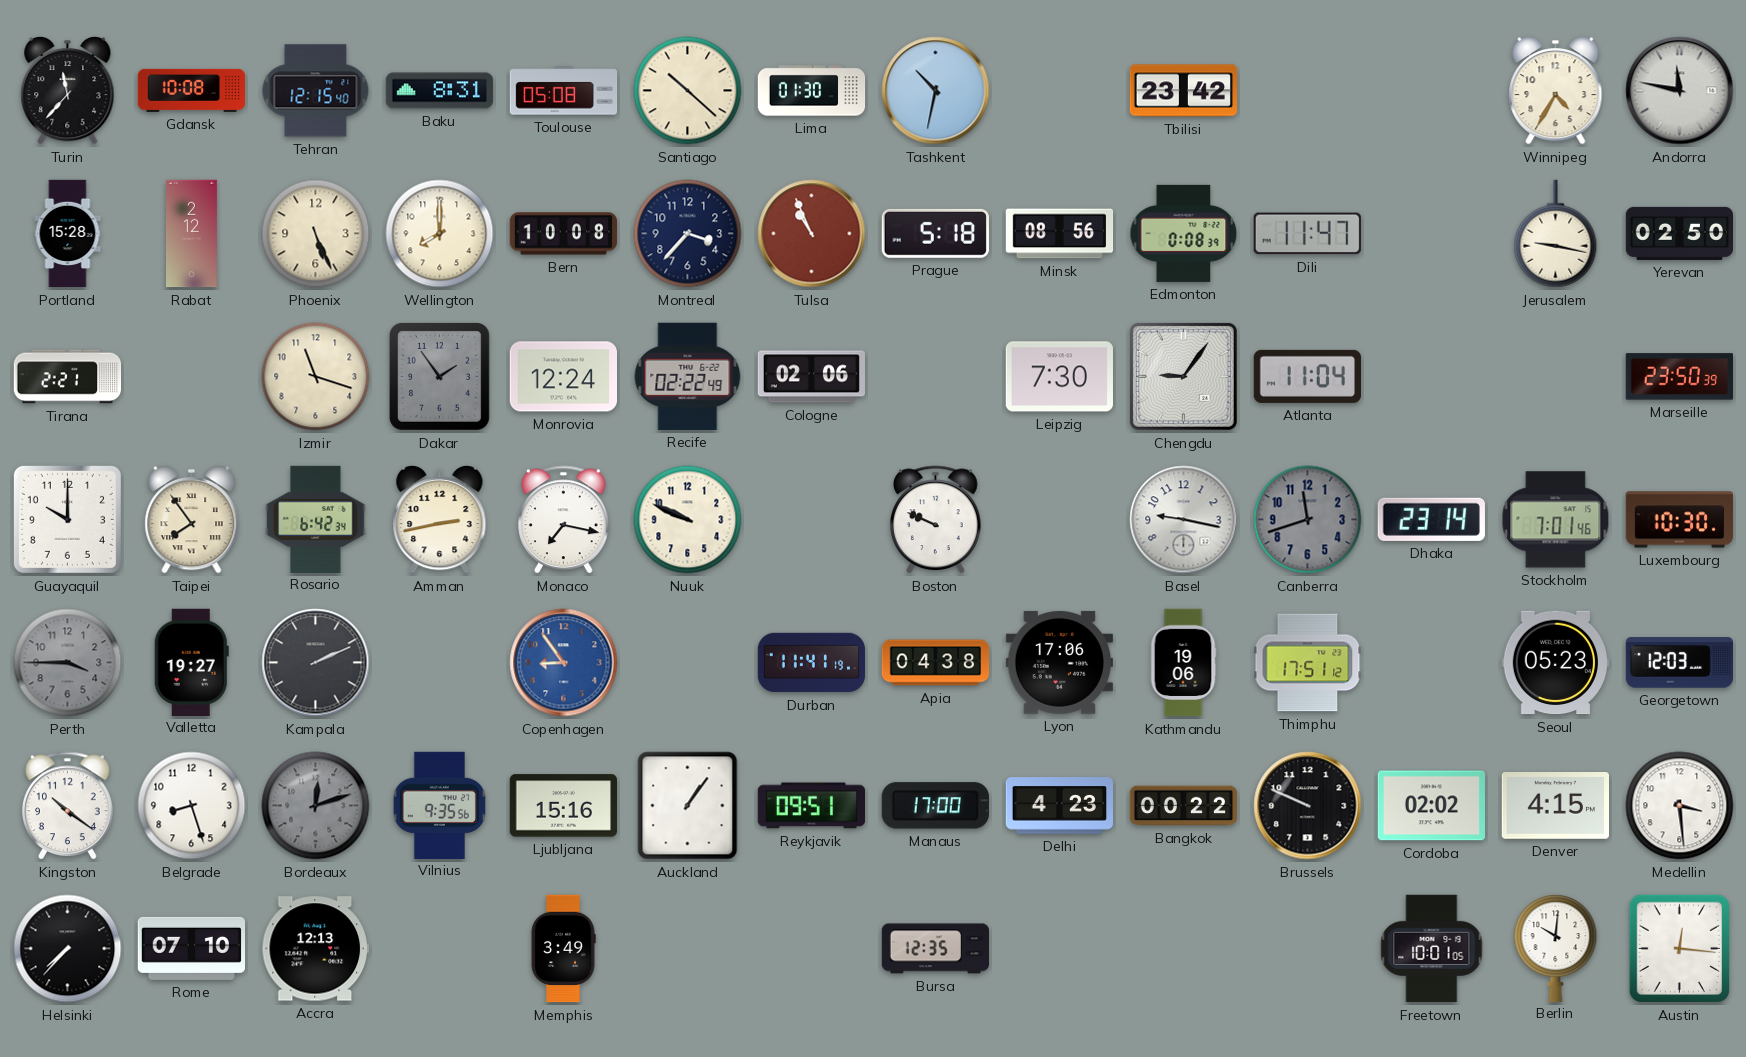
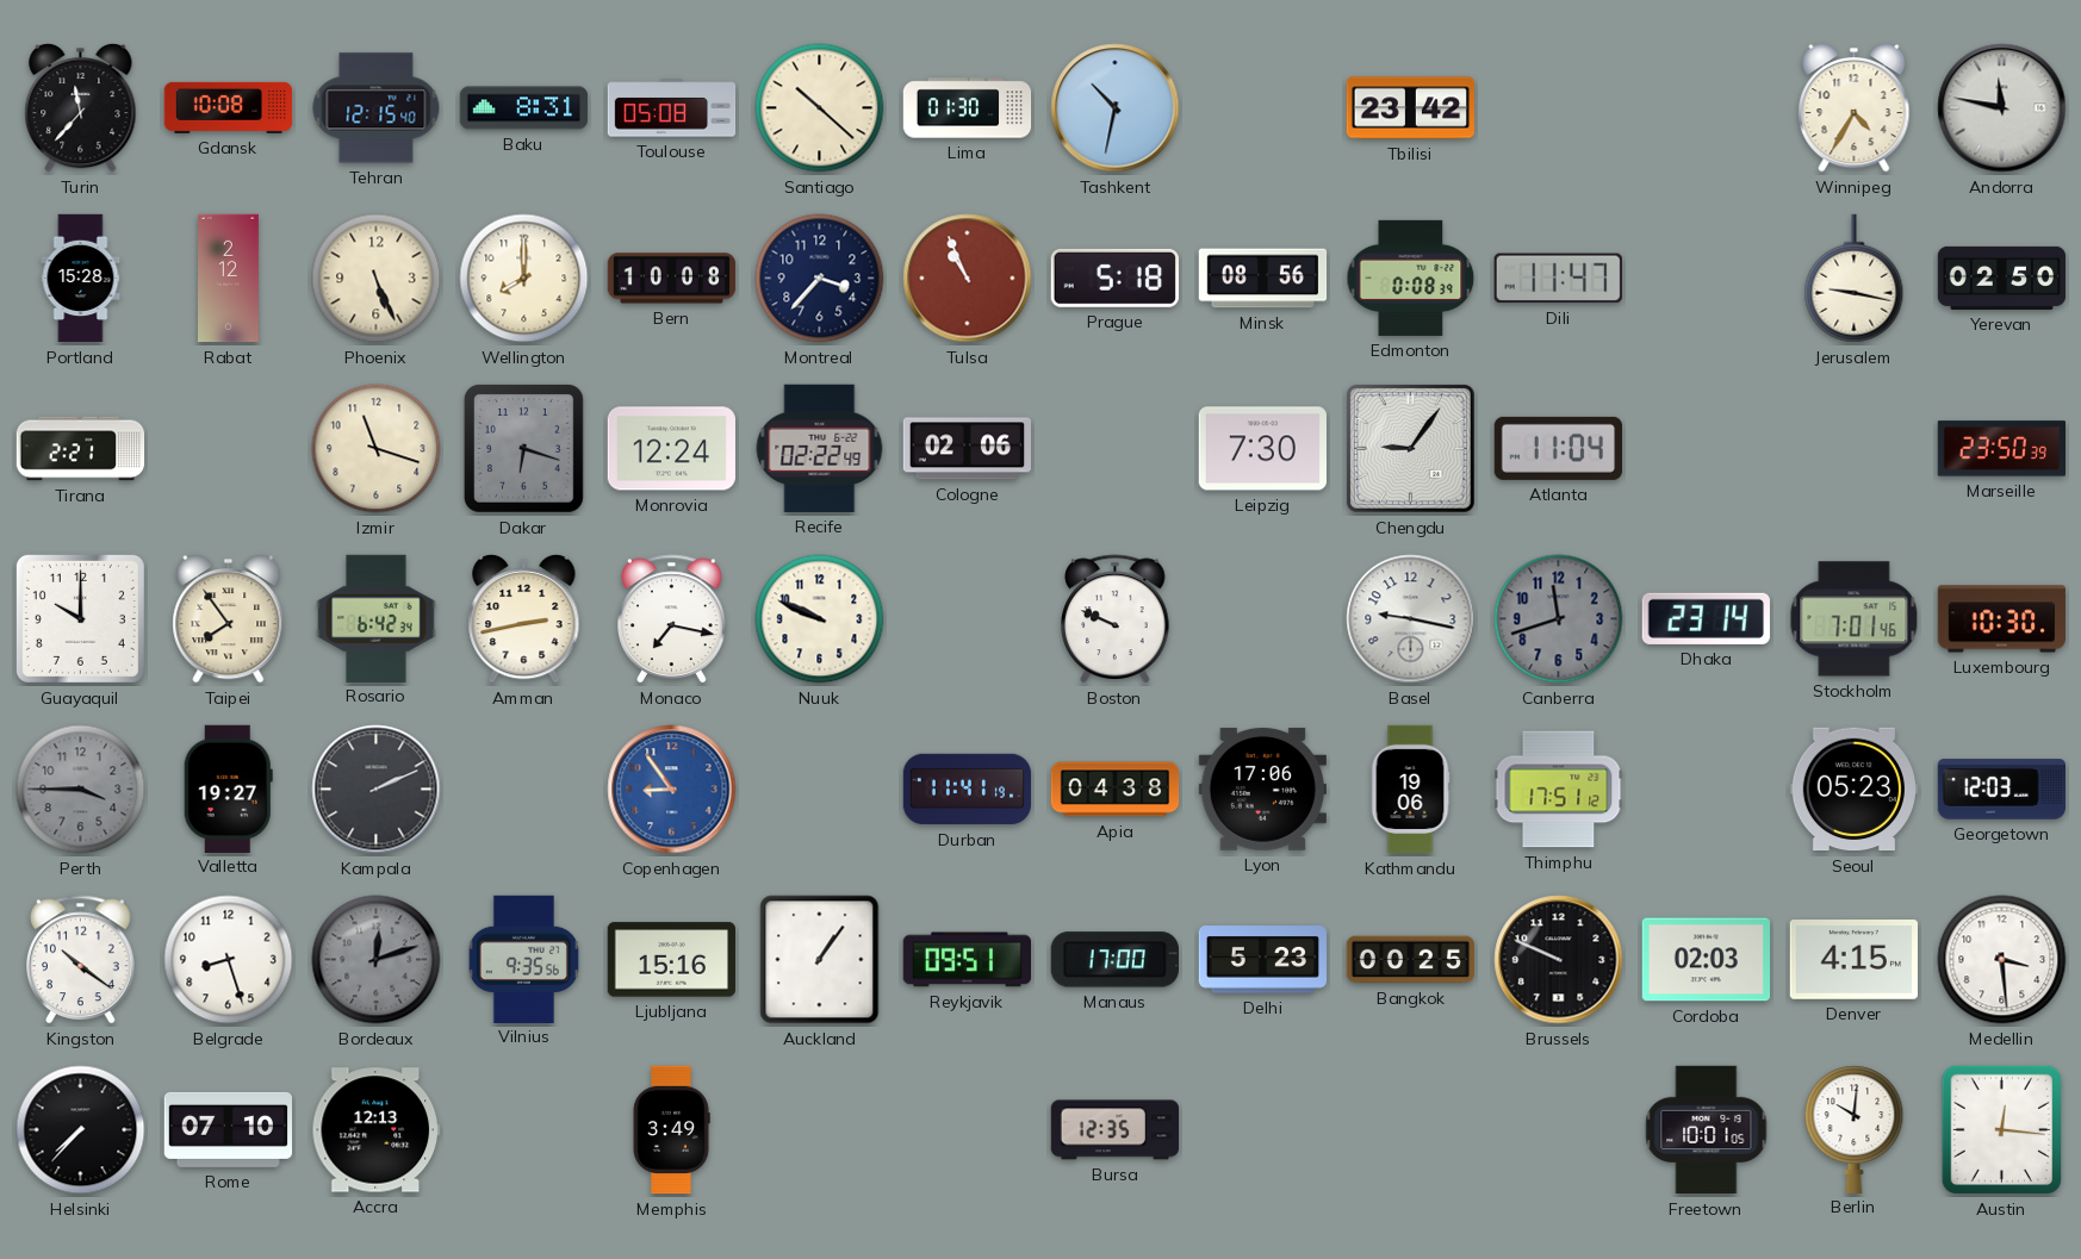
Dakar: 1:54 -> 6:18 (523, 449)
Delhi: 4:23 -> 5:23 (1262, 960)
Bangkok: 00:22 -> 00:25 (1411, 960)
Cordoba: 02:02 -> 02:03 (1706, 960)
